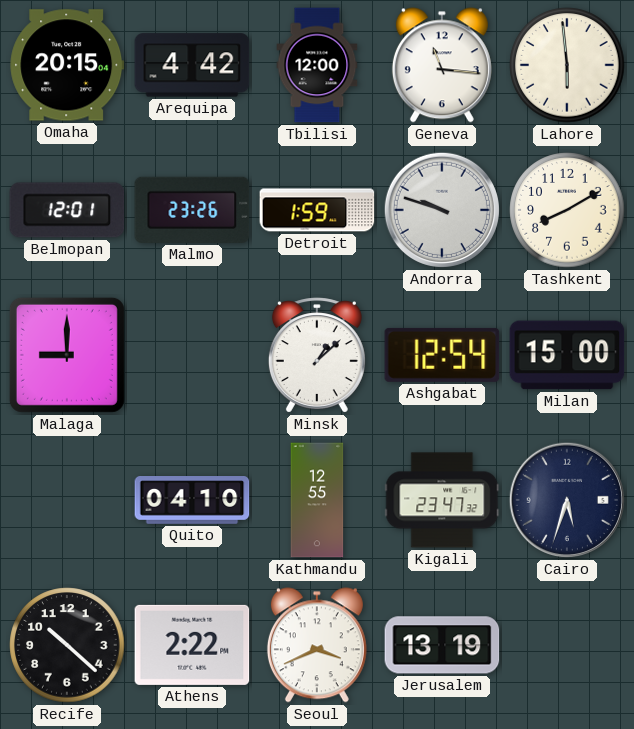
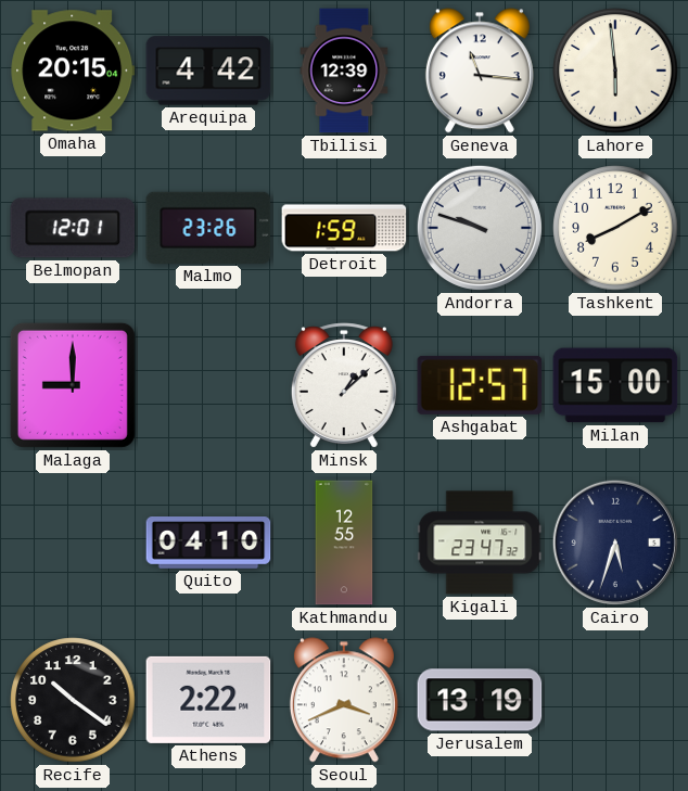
Tbilisi: 12:00 -> 12:39 (344, 71)
Ashgabat: 12:54 -> 12:57 (480, 385)
Recife: 10:22 -> 10:21 (73, 700)
